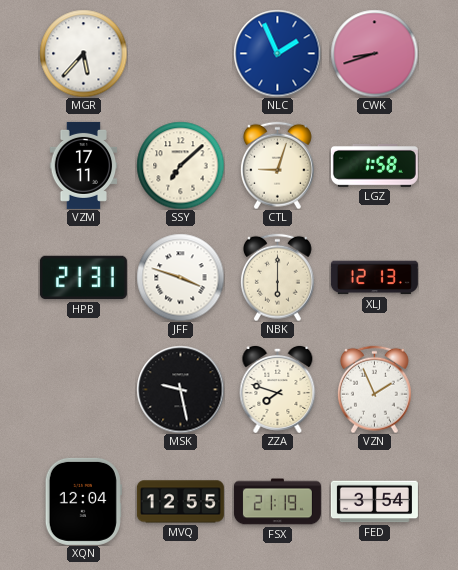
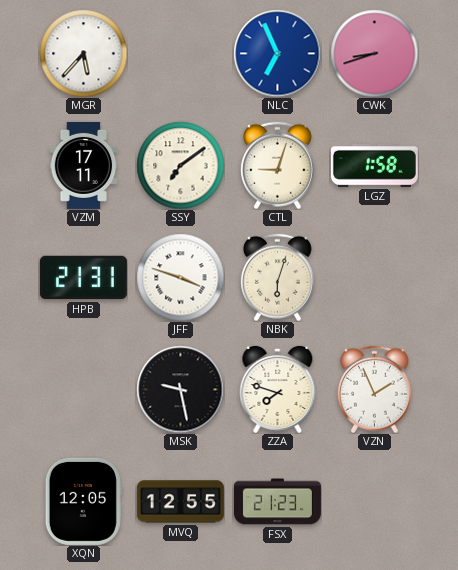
NLC: 1:56 -> 6:56 (277, 53)
SSY: 7:08 -> 7:09 (180, 165)
NBK: 6:00 -> 6:03 (277, 277)
XLJ: 12:13 -> none (374, 278)
XQN: 12:04 -> 12:05 (83, 501)
FSX: 21:19 -> 21:23 (277, 502)
FED: 3:54 -> none (374, 502)
